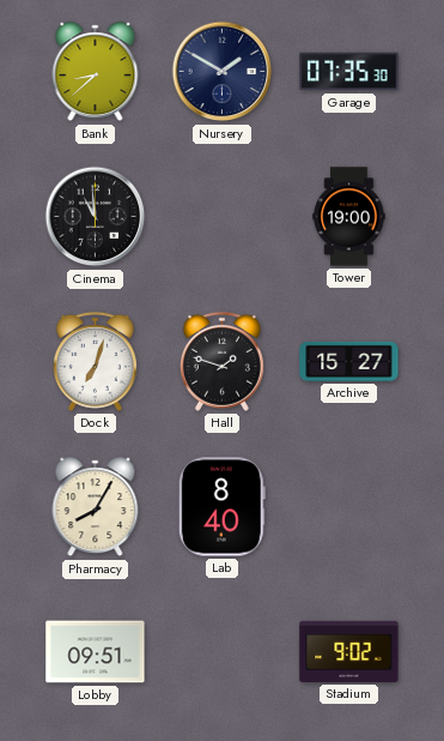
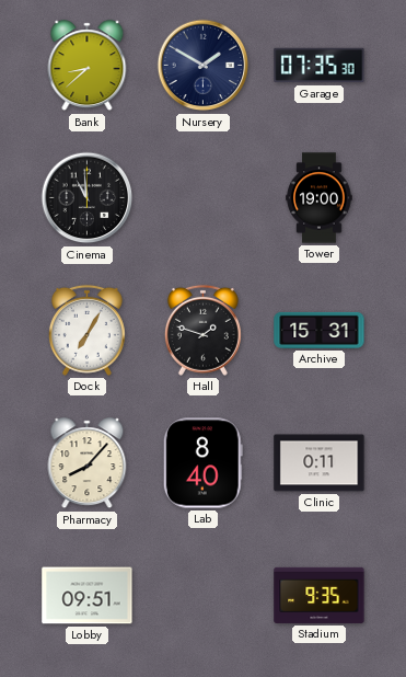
Dock: 7:03 -> 7:05 (86, 330)
Archive: 15:27 -> 15:31 (320, 330)
Pharmacy: 8:05 -> 8:07 (88, 463)
Clinic: none -> 0:11 (320, 463)
Stadium: 9:02 -> 9:35 (320, 595)
